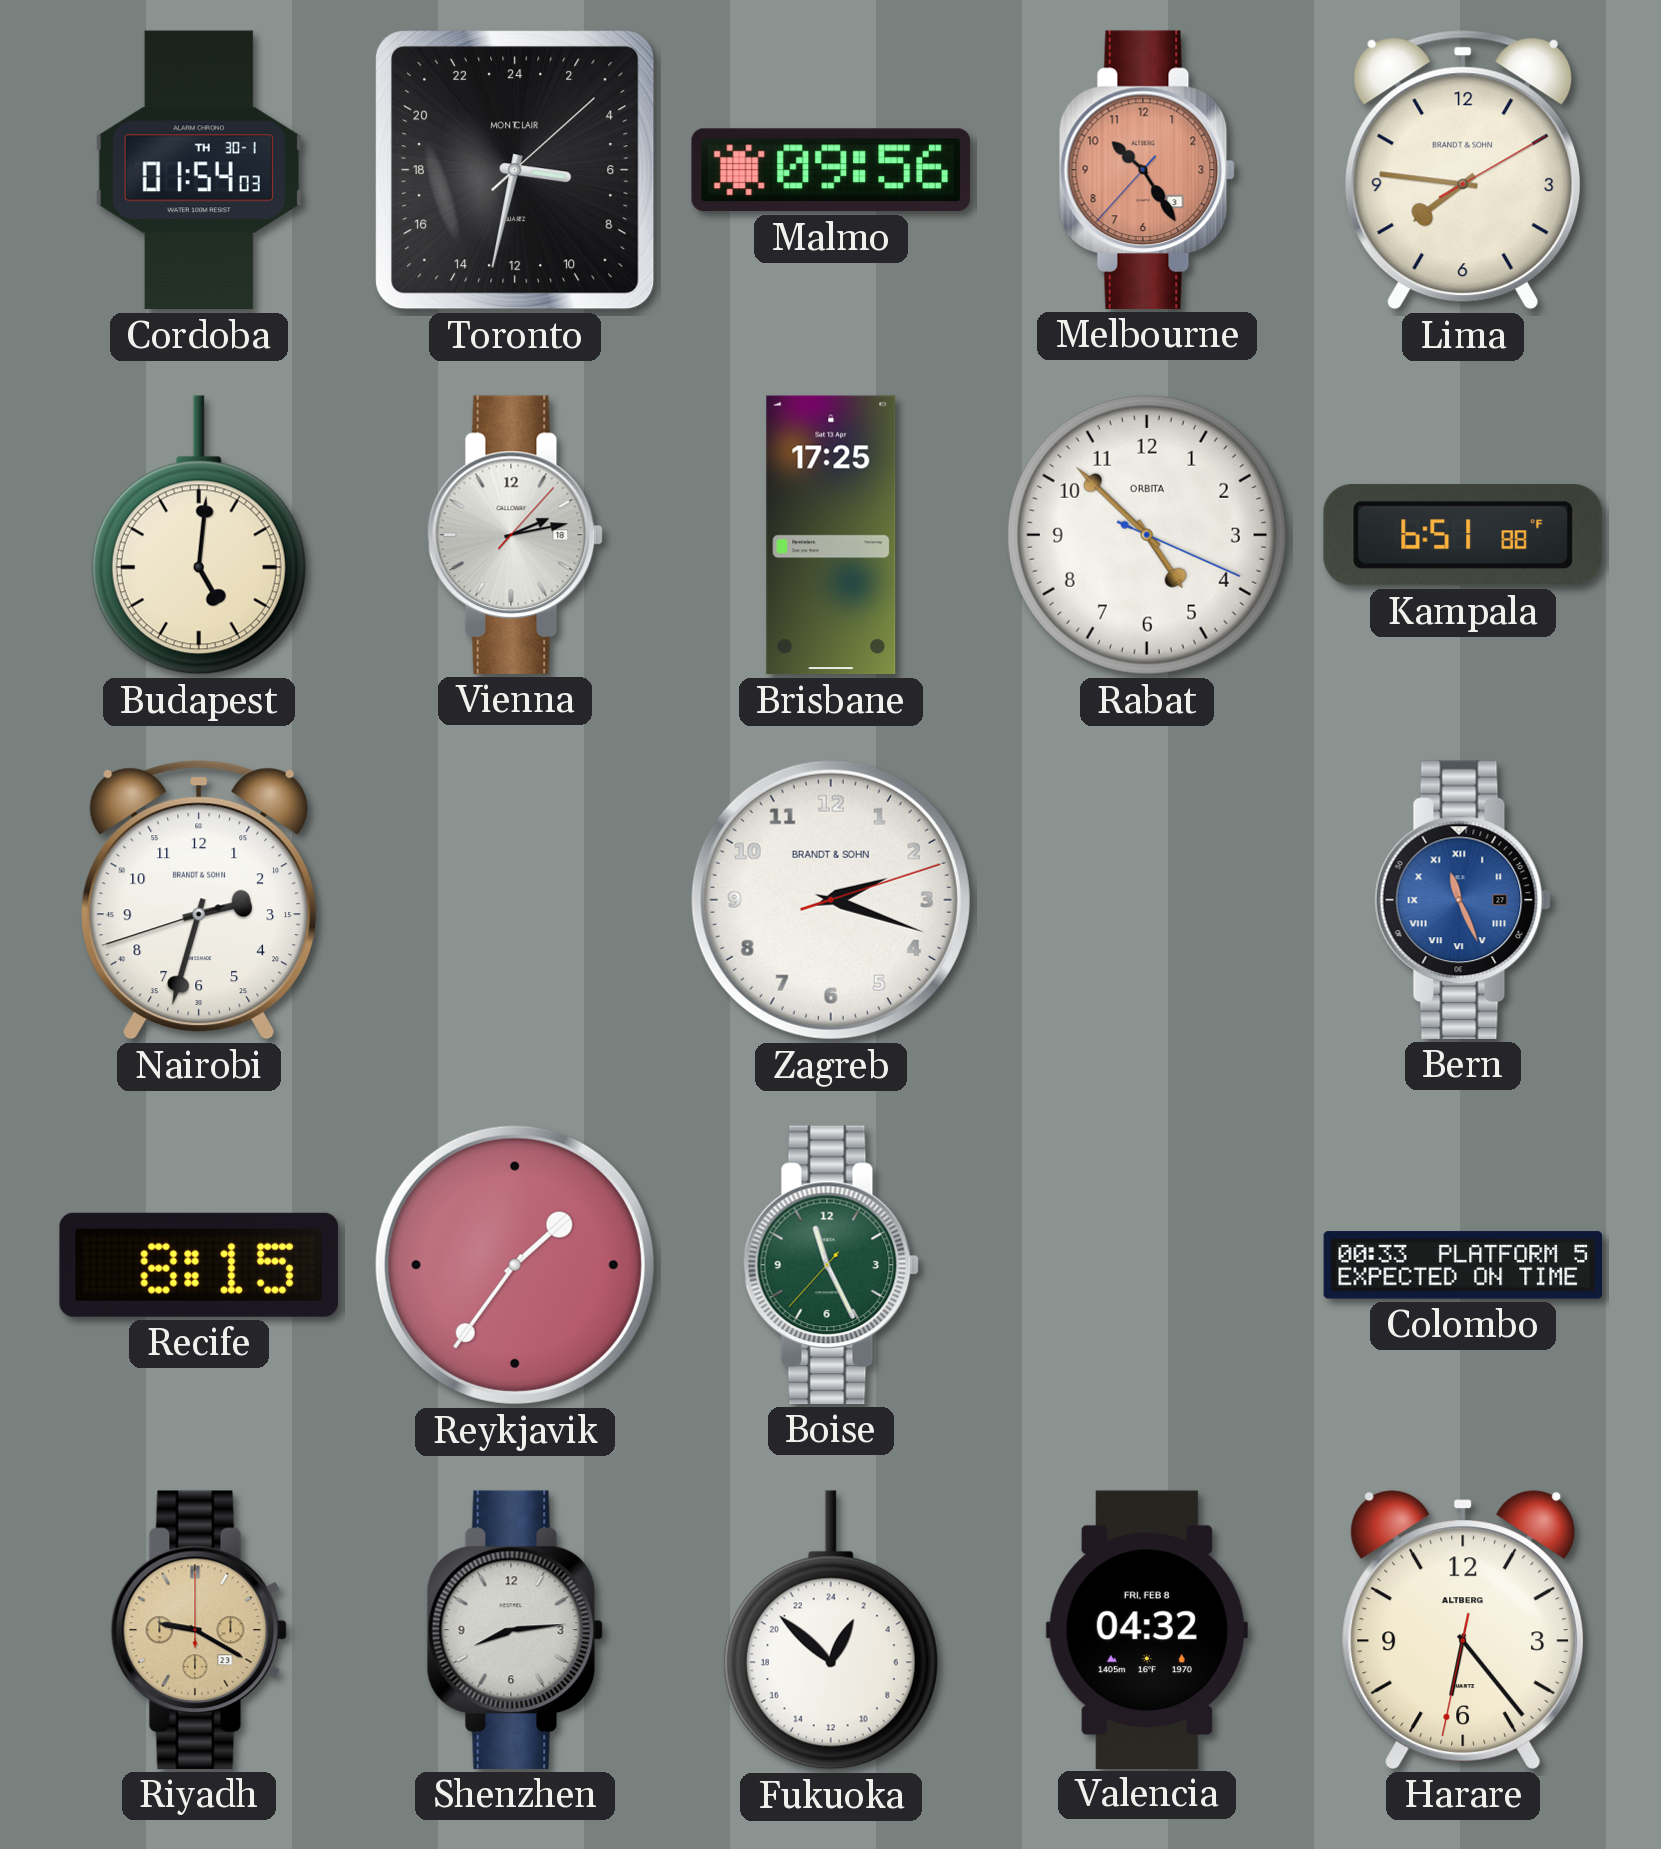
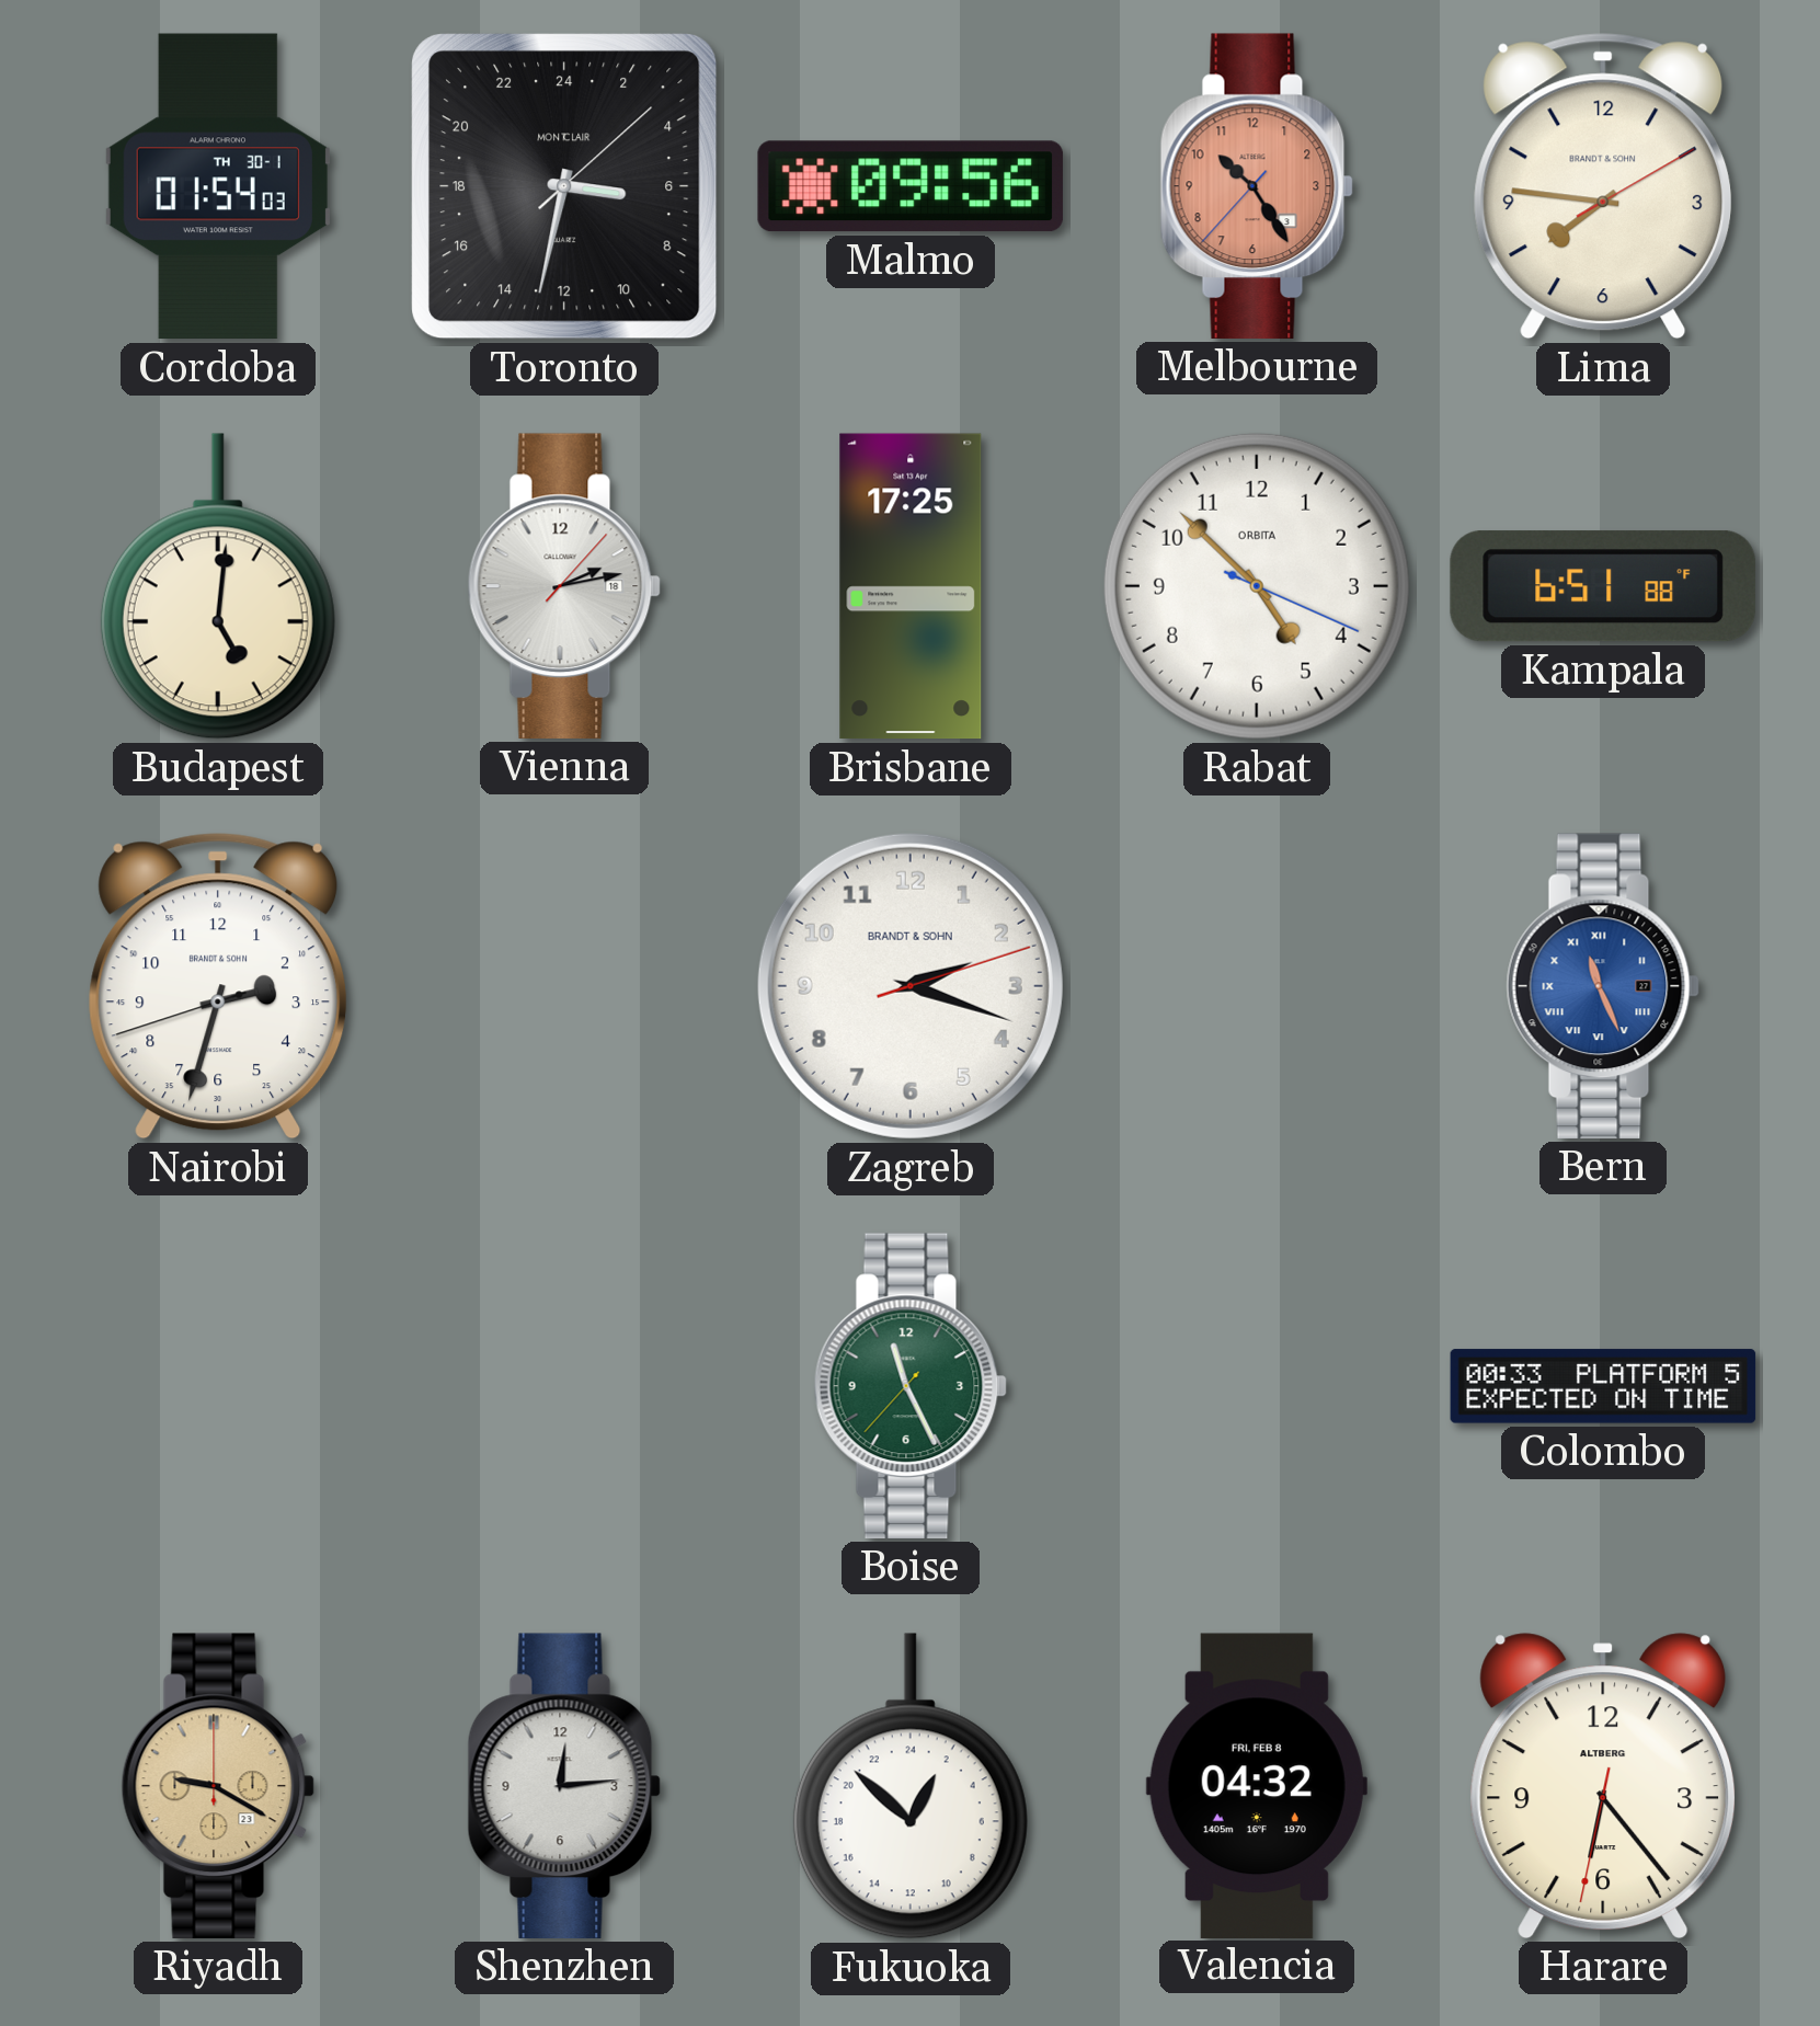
Recife: 8:15 -> none (199, 1265)
Reykjavik: 1:36 -> none (515, 1265)
Shenzhen: 8:14 -> 12:14 (564, 1786)
